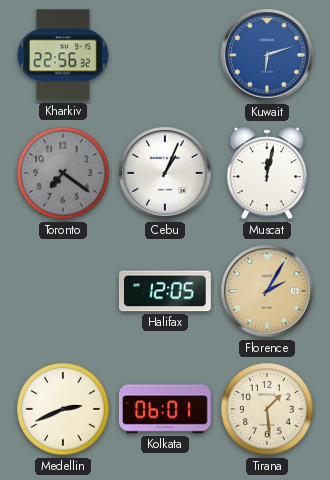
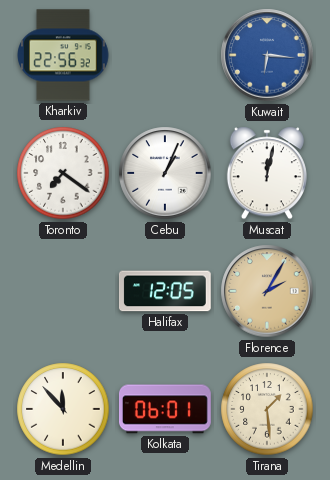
Kuwait: 6:12 -> 6:16 (267, 55)
Toronto dial: grey -> white (63, 173)
Medellin: 2:41 -> 11:53 (63, 409)
